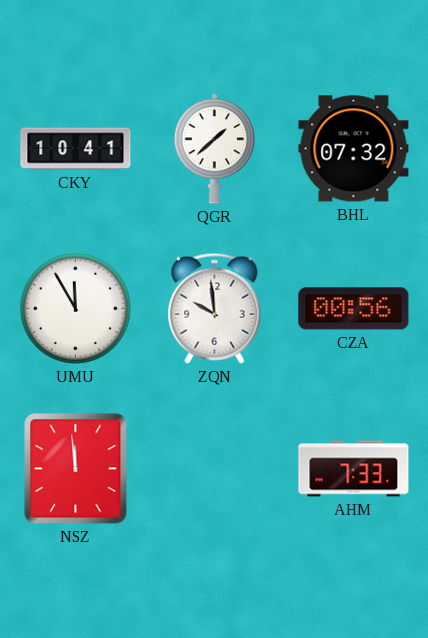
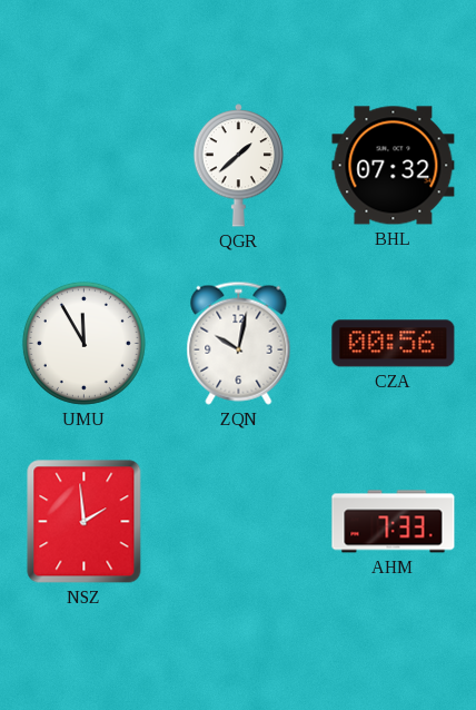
CKY: 10:41 -> none (76, 149)
ZQN: 9:59 -> 10:02 (239, 343)
NSZ: 11:59 -> 1:59 (85, 522)
